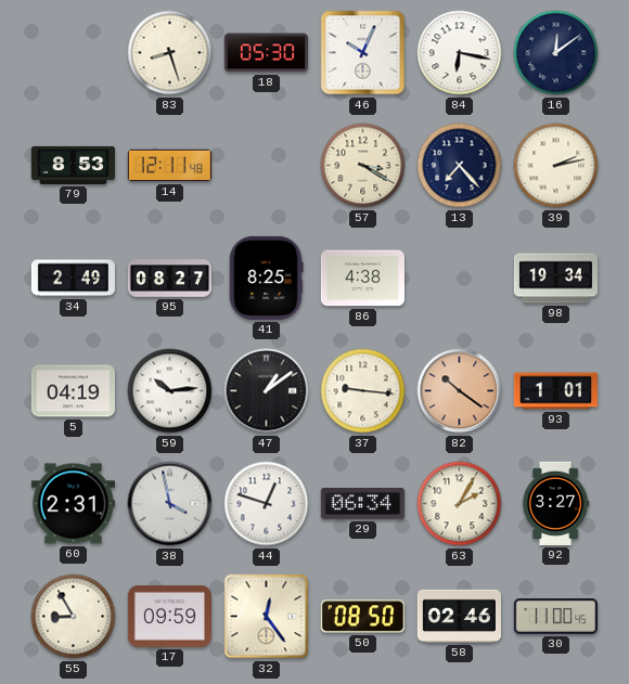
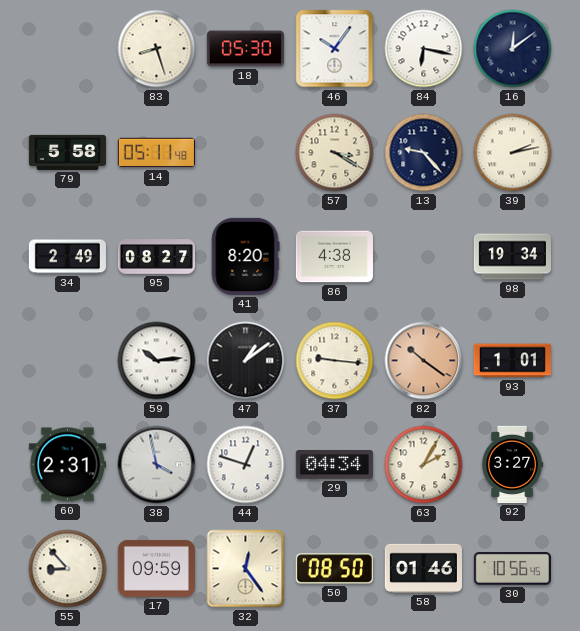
46: 10:04 -> 10:06 (335, 49)
79: 8:53 -> 5:58 (67, 152)
14: 12:11 -> 05:11 (156, 153)
13: 7:23 -> 9:23 (424, 153)
41: 8:25 -> 8:20 (245, 256)
5: 04:19 -> none (73, 391)
29: 06:34 -> 04:34 (334, 465)
55: 8:55 -> 8:53 (68, 569)
58: 02:46 -> 01:46 (423, 568)
30: 11:00 -> 10:56 (512, 569)
